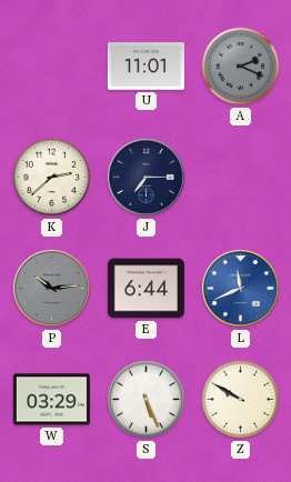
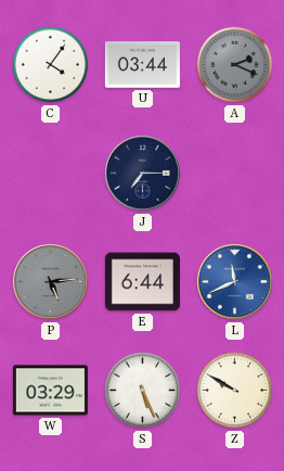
C: none -> 4:06 (51, 65)
U: 11:01 -> 03:44 (142, 65)
K: 2:38 -> none (52, 178)
P: 10:14 -> 5:14 (50, 281)
